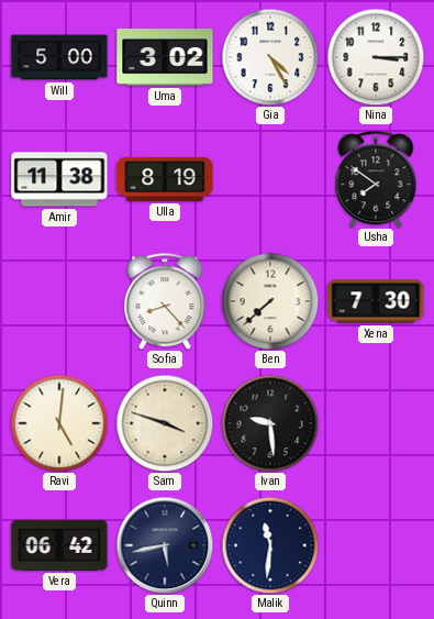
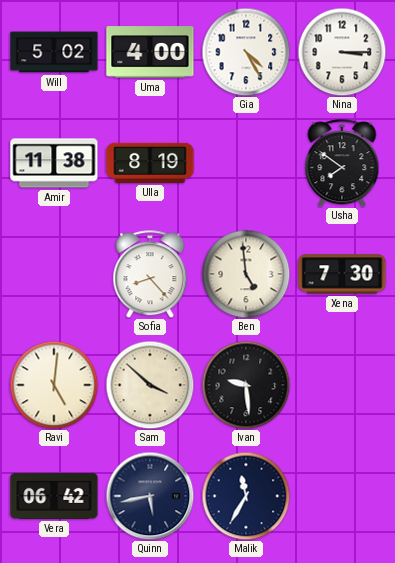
Will: 5:00 -> 5:02 (54, 52)
Uma: 3:02 -> 4:00 (150, 52)
Ben: 7:38 -> 4:59 (246, 274)
Sam: 3:48 -> 3:52 (150, 385)
Malik: 11:31 -> 11:35 (246, 496)
